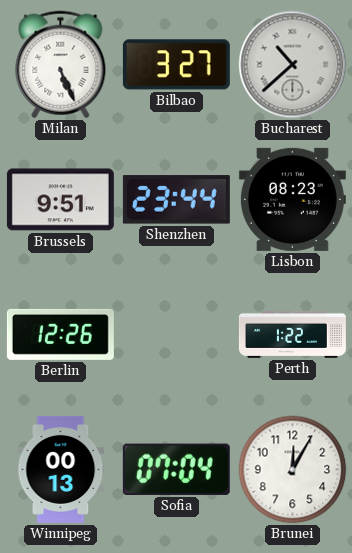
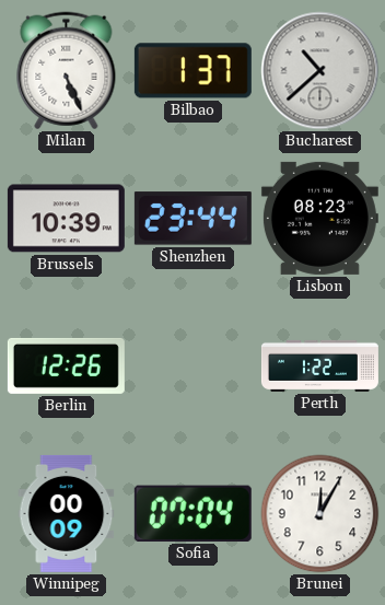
Bilbao: 3:27 -> 1:37 (192, 71)
Brussels: 9:51 -> 10:39 (66, 219)
Winnipeg: 00:13 -> 00:09 (67, 513)
